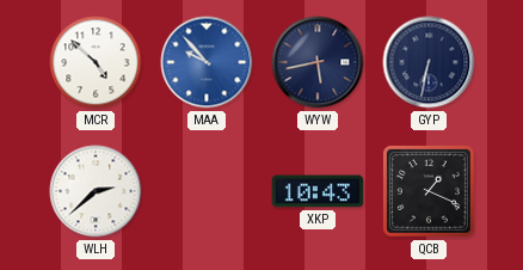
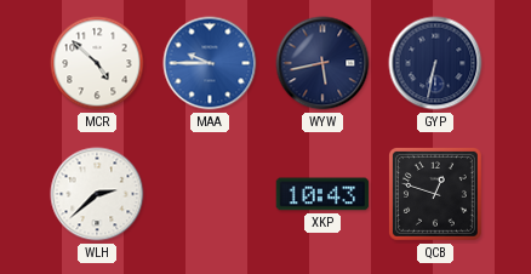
MAA: 9:53 -> 9:45 (210, 63)
QCB: 1:19 -> 12:48 (436, 195)
